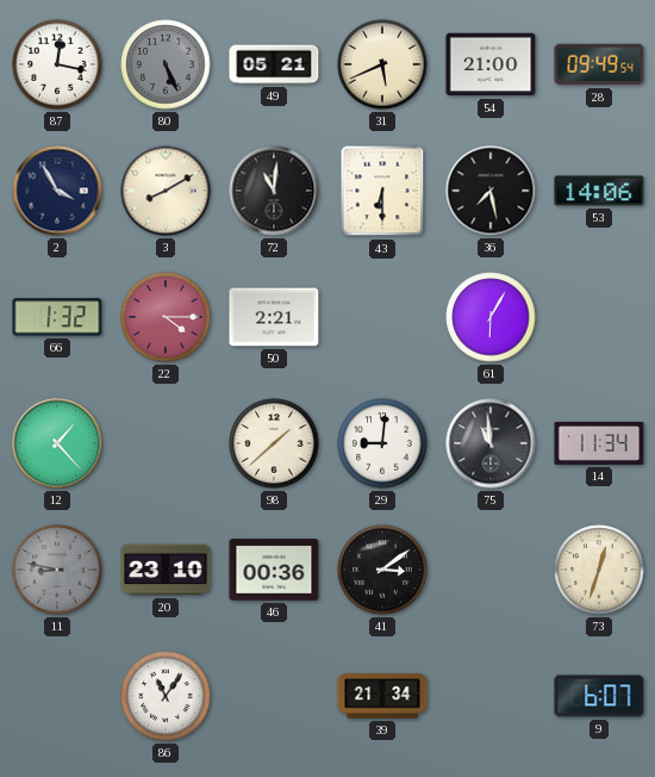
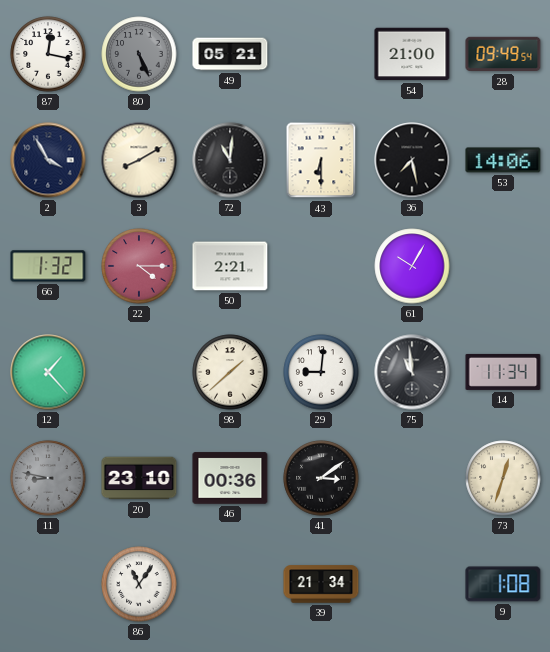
31: 5:41 -> none (382, 64)
61: 6:05 -> 10:05 (412, 266)
9: 6:07 -> 1:08 (503, 584)
